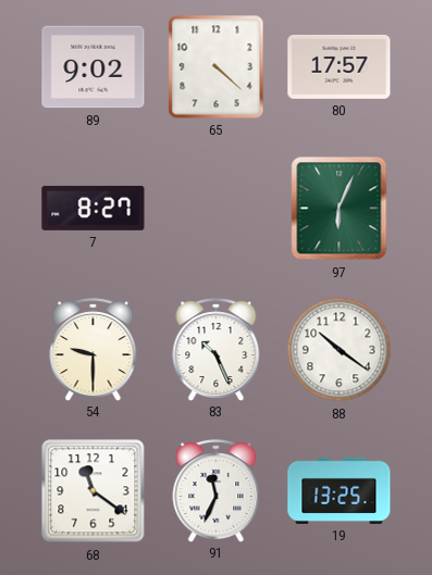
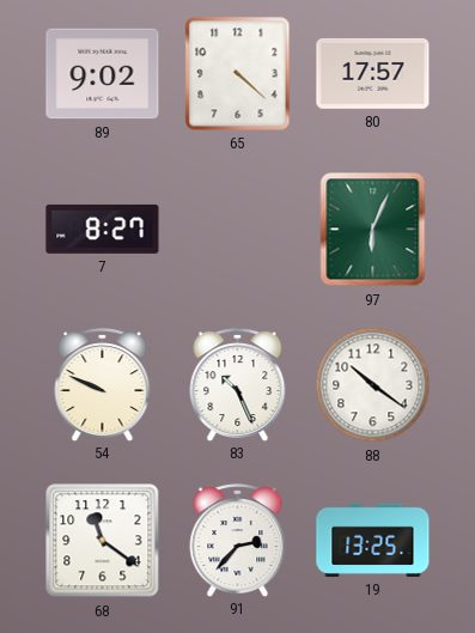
54: 9:30 -> 9:49 (103, 384)
91: 11:34 -> 2:37 (238, 540)
